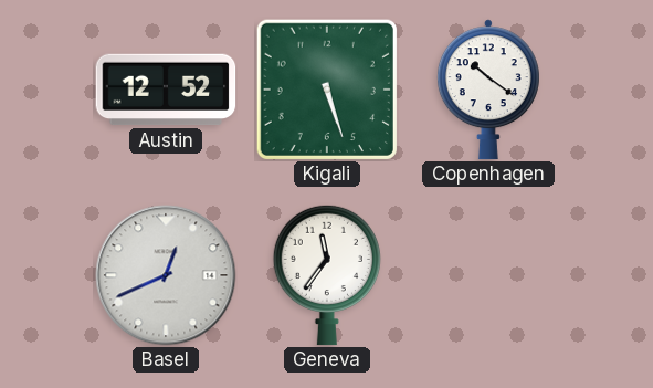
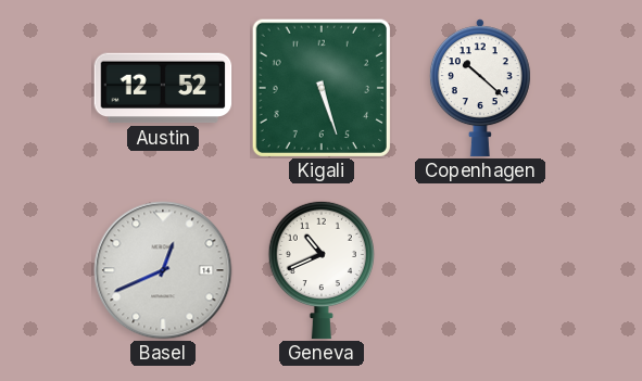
Copenhagen: 10:21 -> 10:22 (480, 88)
Geneva: 11:36 -> 10:41 (322, 270)
